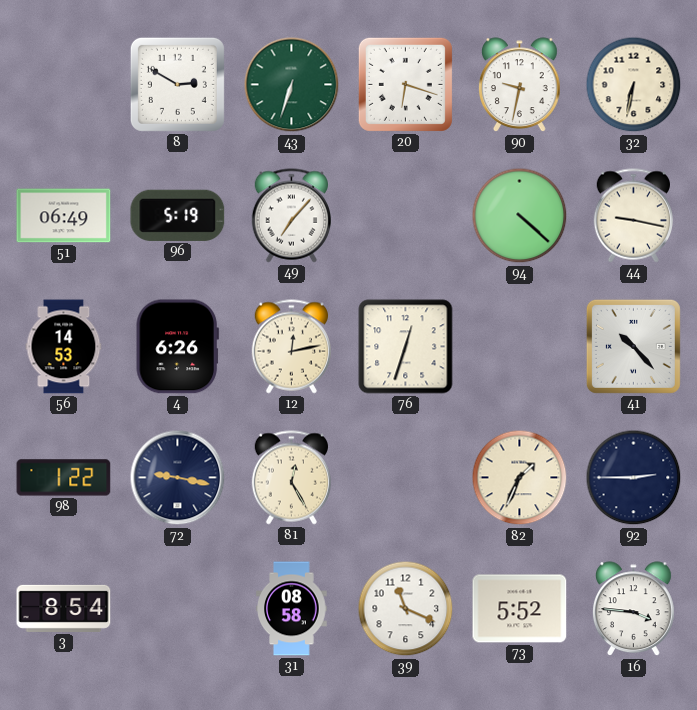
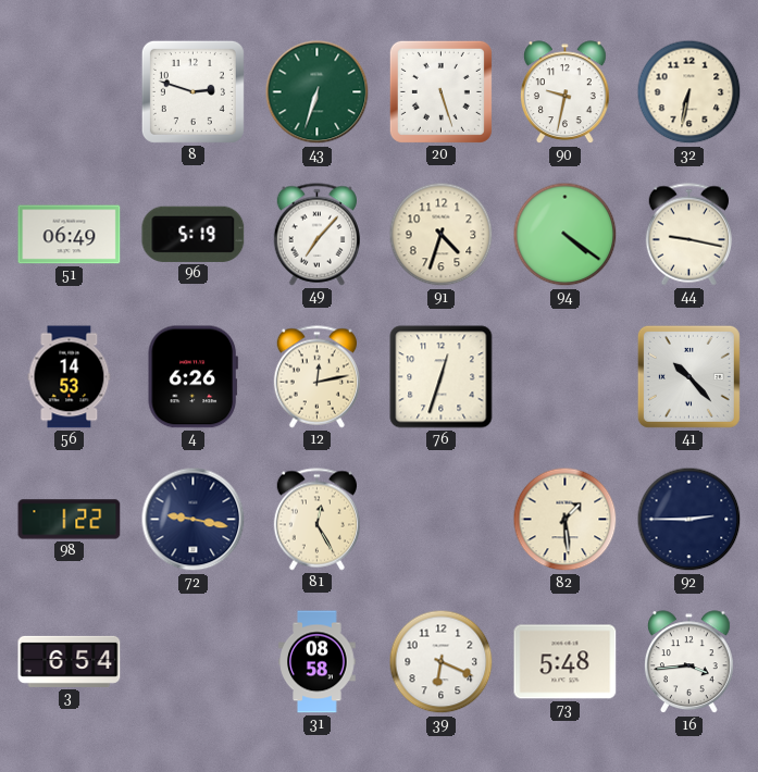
8: 2:50 -> 2:48 (192, 91)
20: 6:18 -> 5:27 (440, 91)
91: none -> 4:33 (442, 235)
94: 4:22 -> 4:21 (566, 235)
82: 1:34 -> 1:29 (566, 520)
3: 8:54 -> 6:54 (70, 661)
39: 11:19 -> 6:19 (442, 662)
73: 5:52 -> 5:48 (566, 662)
16: 3:46 -> 3:44 (689, 662)
